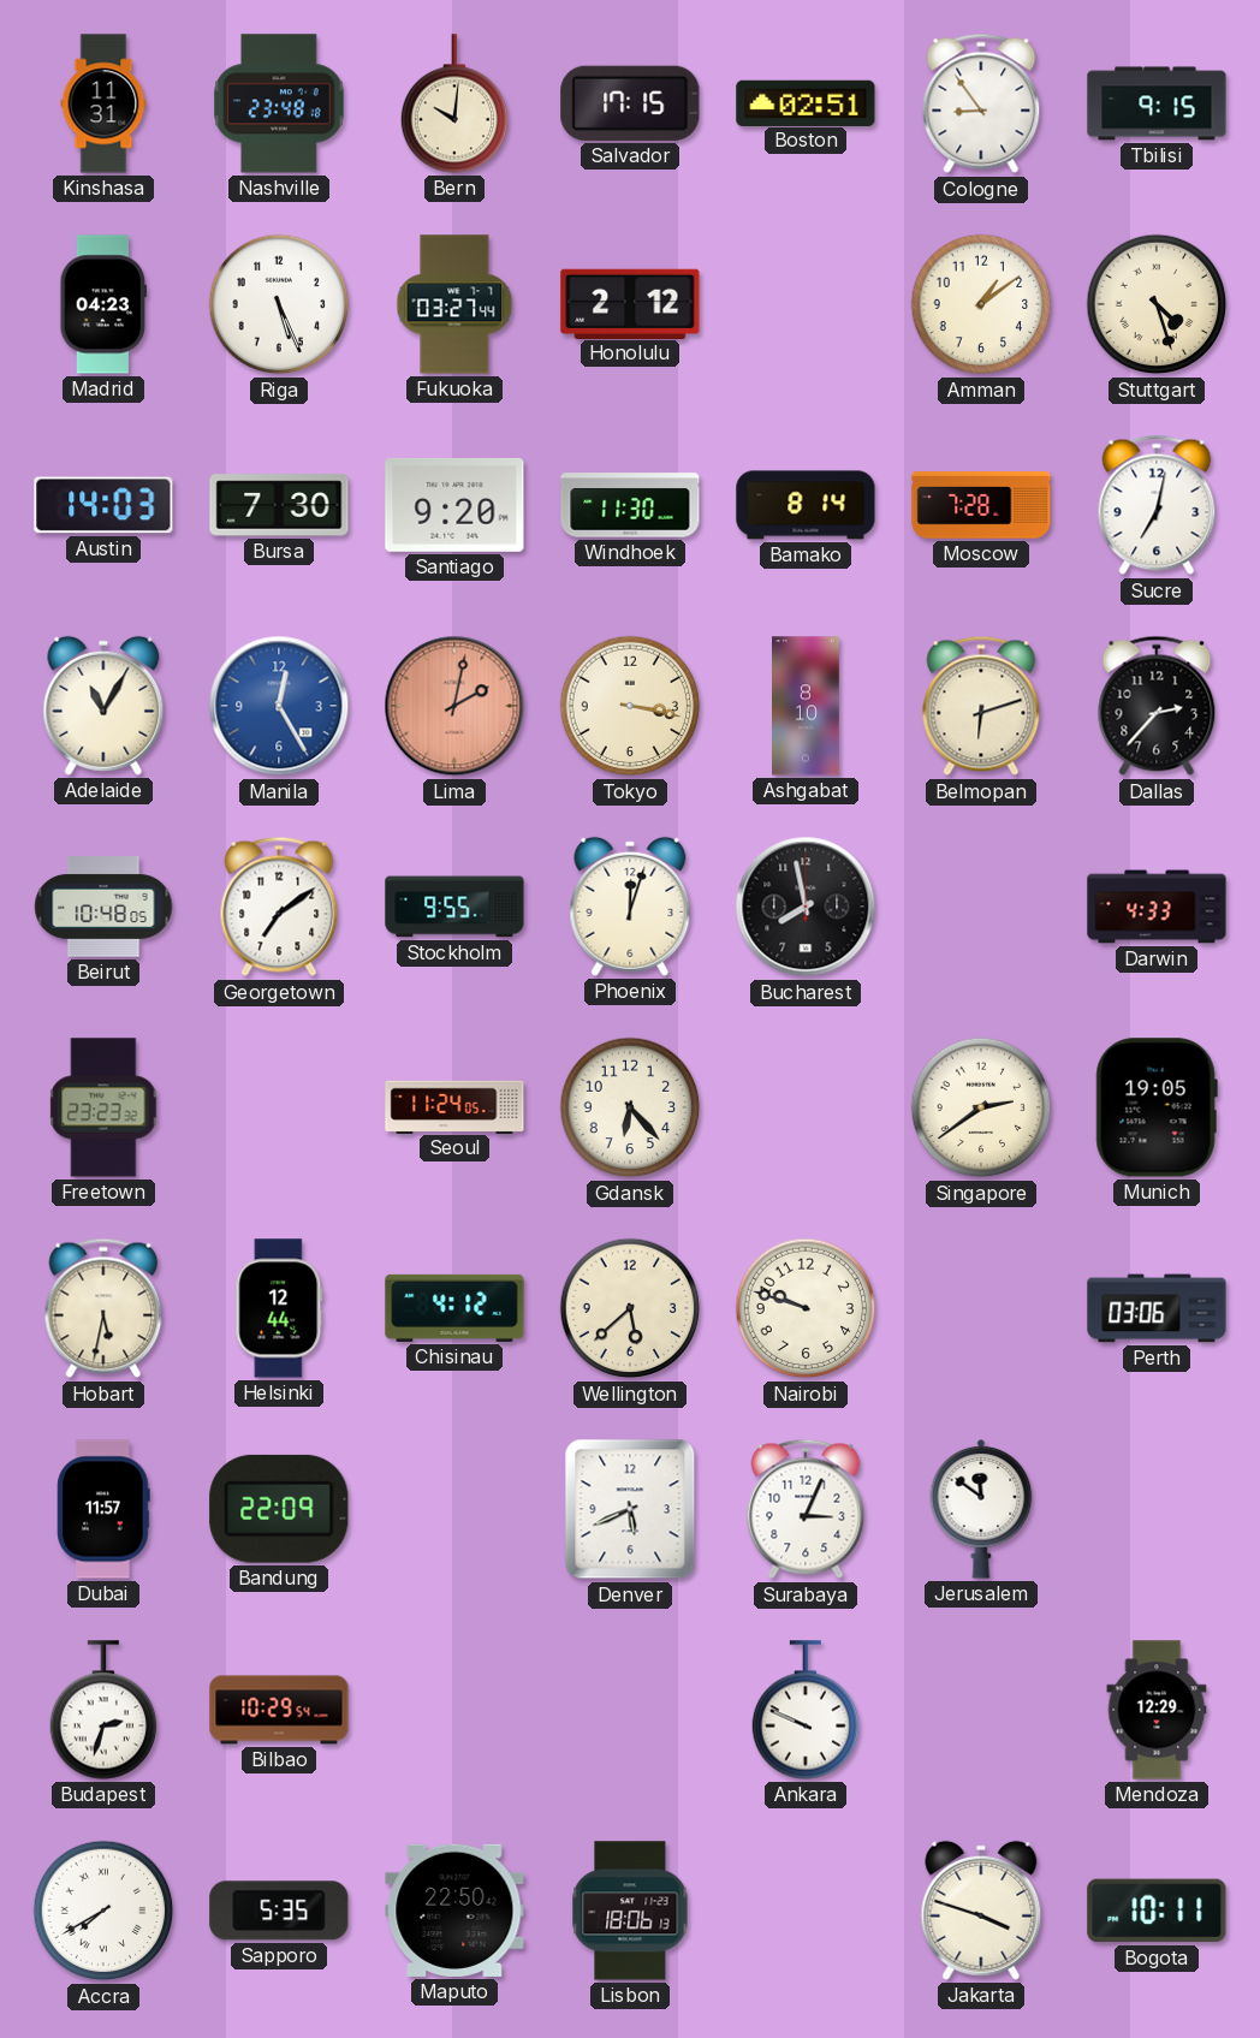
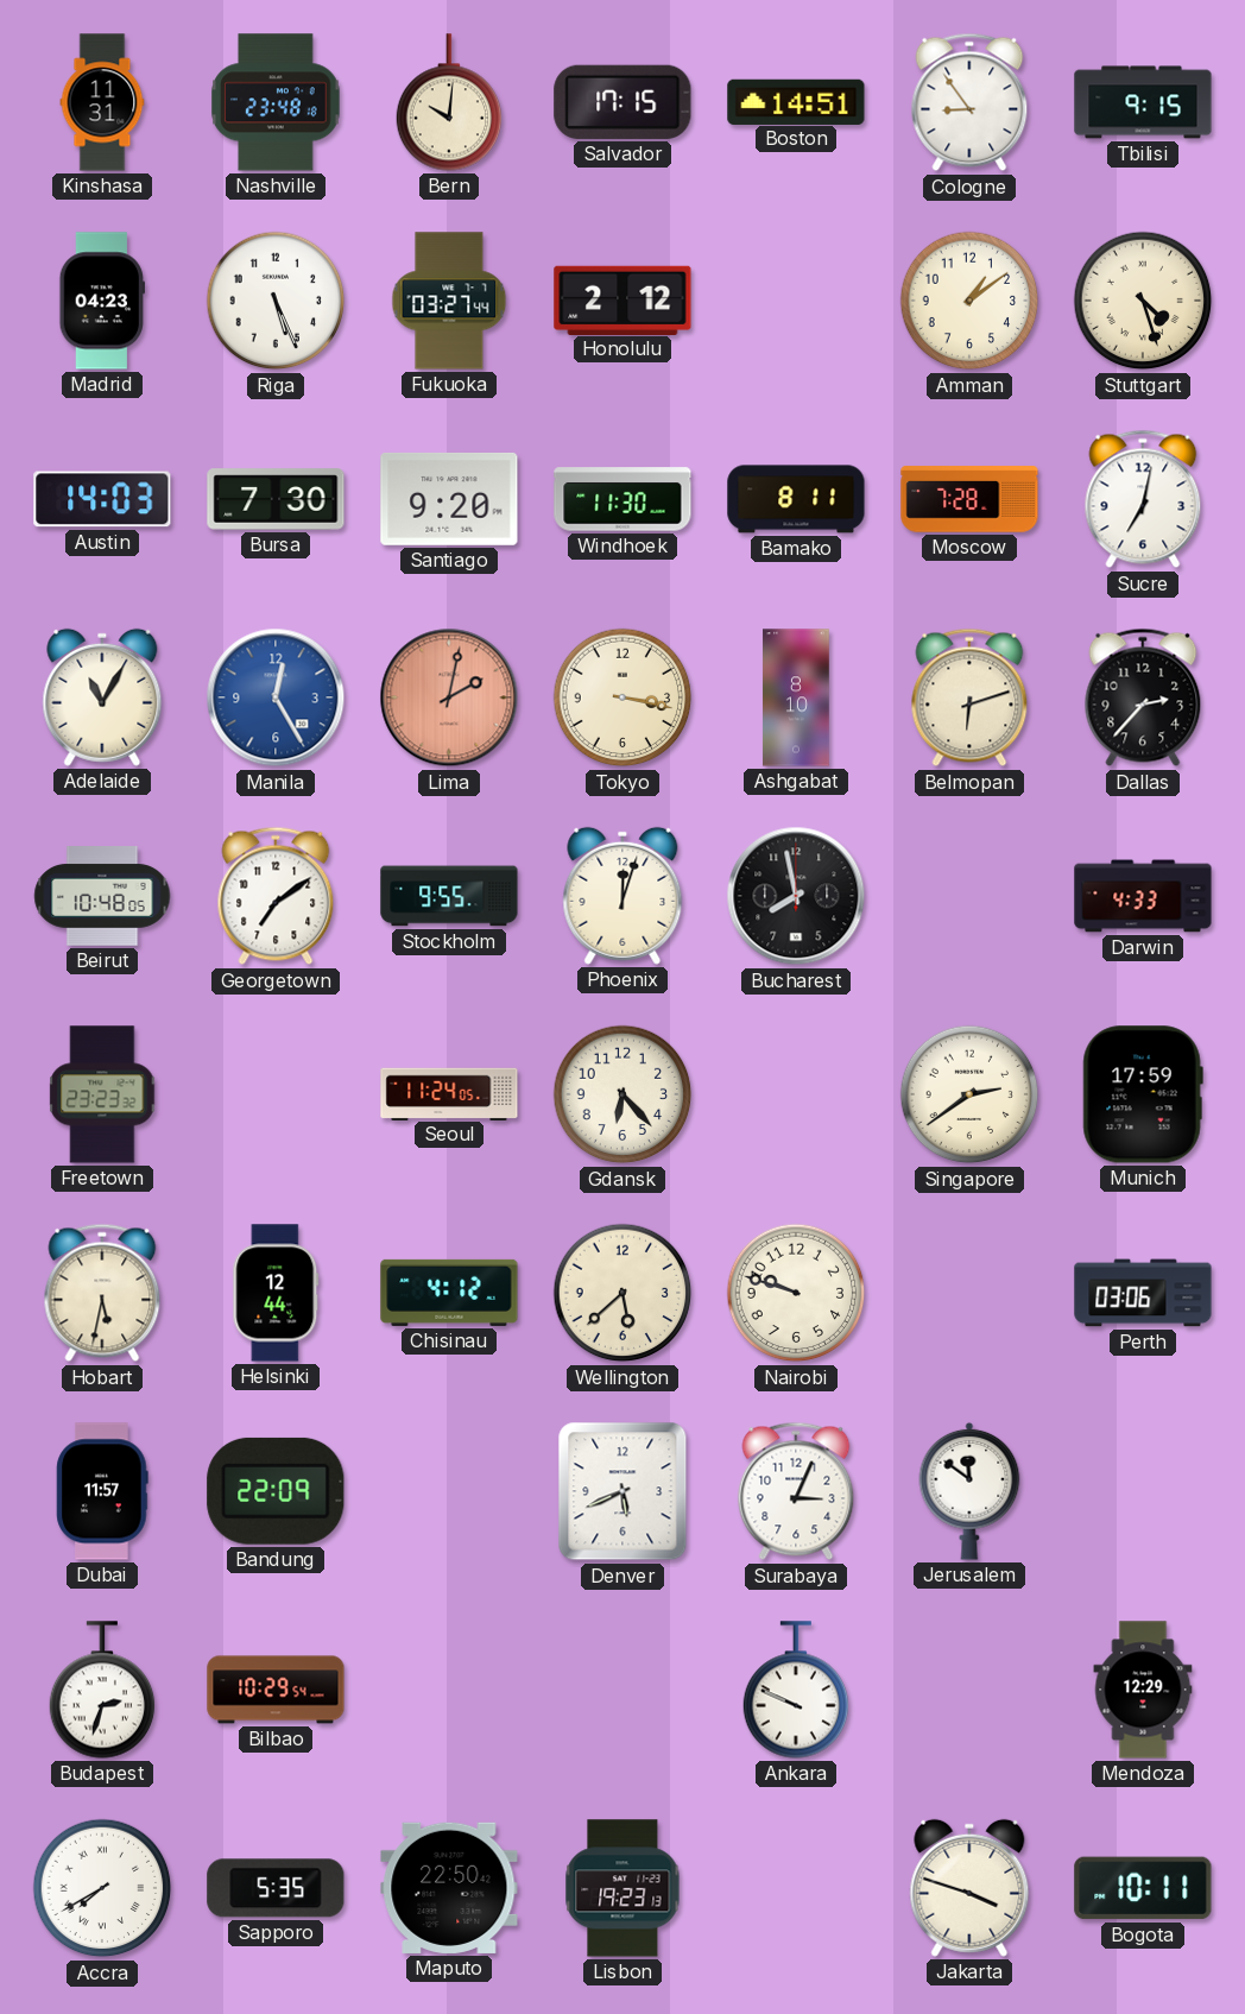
Boston: 02:51 -> 14:51 (796, 101)
Bamako: 8:14 -> 8:11 (796, 499)
Munich: 19:05 -> 17:59 (1143, 1094)
Lisbon: 18:06 -> 19:23 (622, 1888)
